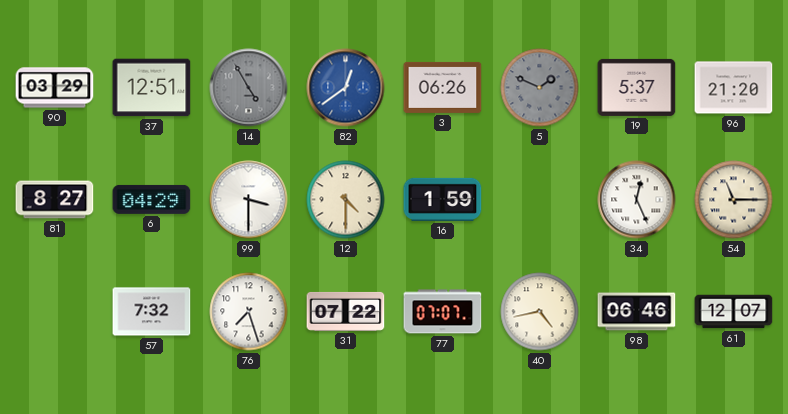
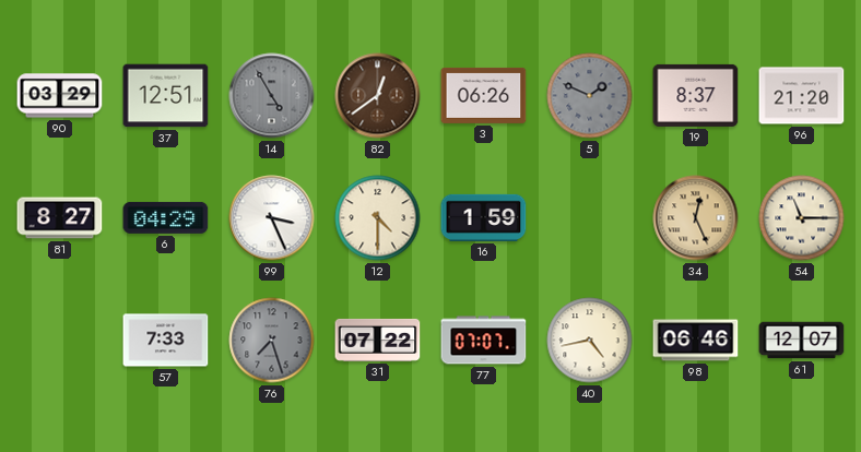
82 dial: blue -> brown (378, 96)
19: 5:37 -> 8:37 (696, 95)
99: 3:30 -> 3:26 (272, 218)
34 dial: white -> champagne (696, 218)
57: 7:32 -> 7:33 (166, 341)
76 dial: white -> grey (272, 341)
